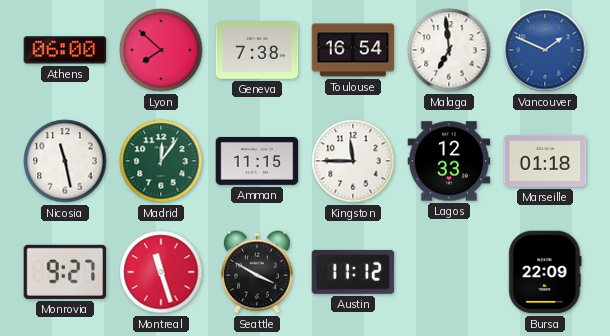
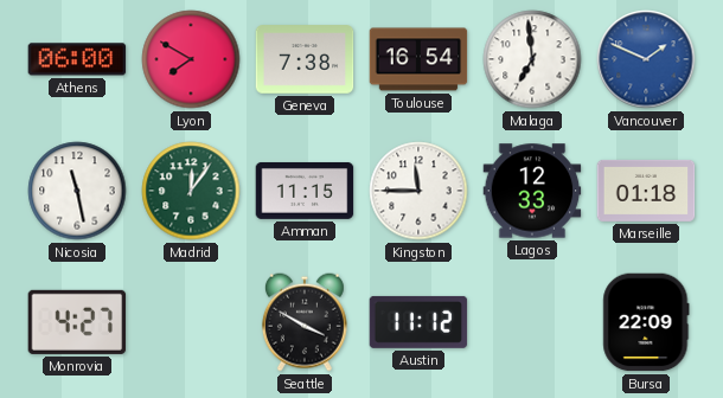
Lyon: 7:52 -> 7:50 (191, 59)
Monrovia: 9:27 -> 4:27 (77, 322)
Montreal: 11:27 -> none (161, 272)
